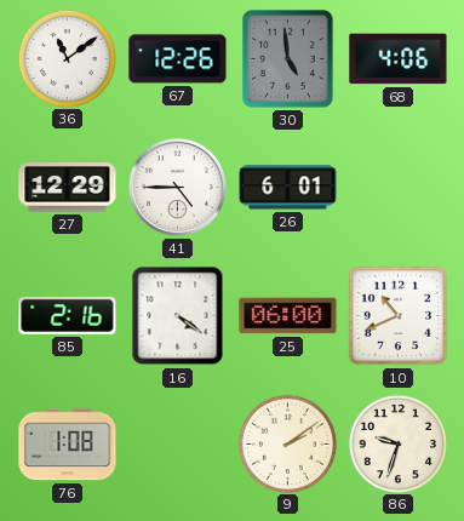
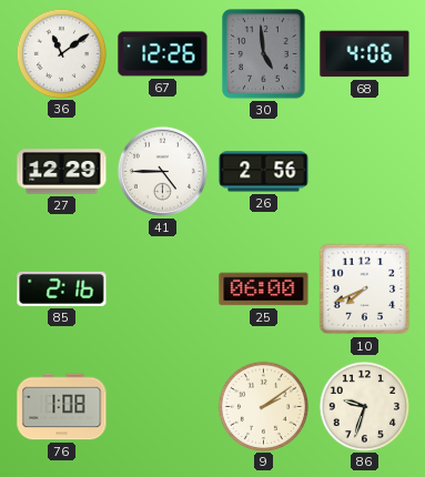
26: 6:01 -> 2:56 (264, 172)
16: 4:21 -> none (178, 316)
10: 10:41 -> 7:41 (365, 290)
